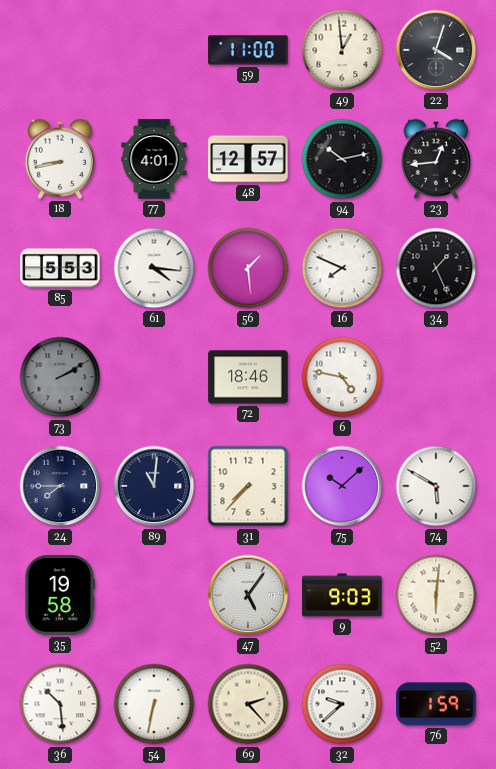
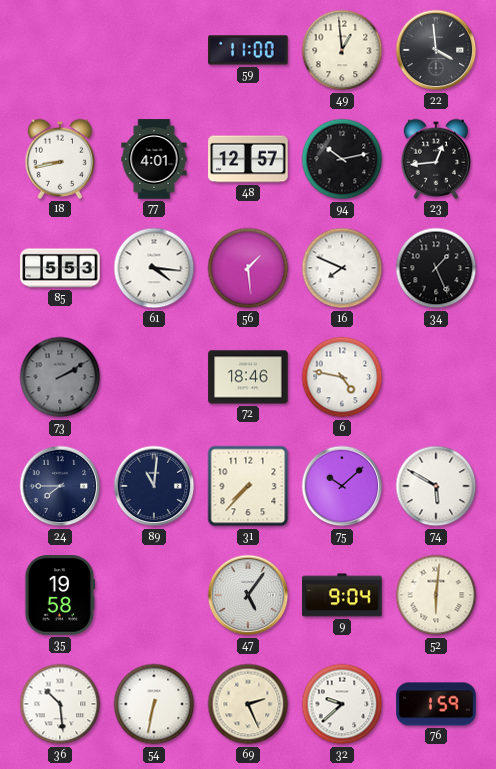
22: 4:03 -> 3:59 (436, 50)
9: 9:03 -> 9:04 (342, 595)
69: 2:23 -> 2:26 (248, 704)
